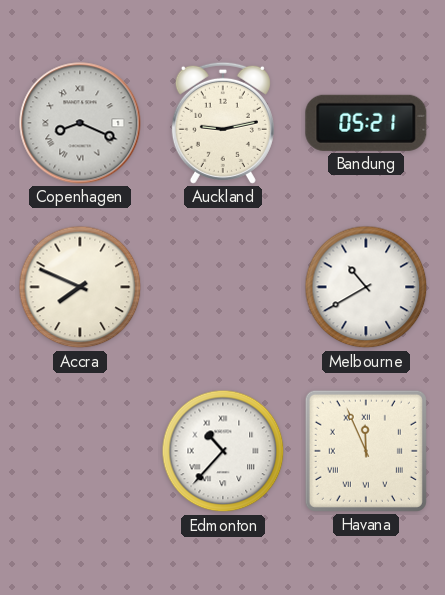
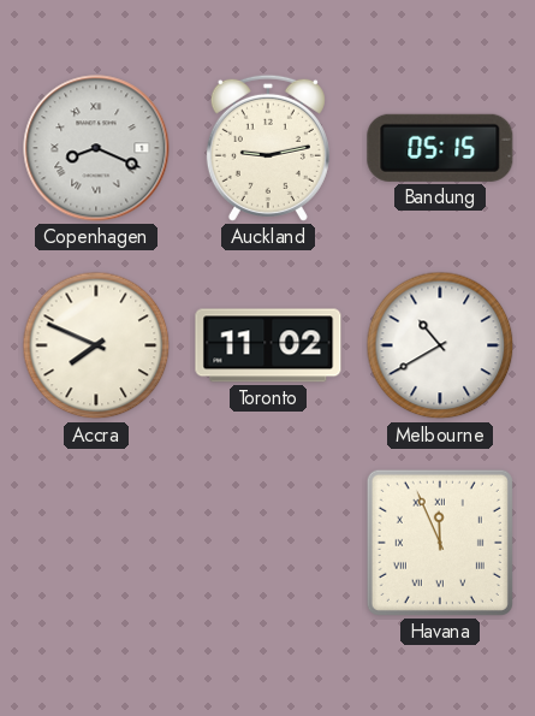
Bandung: 05:21 -> 05:15 (440, 148)
Toronto: none -> 11:02 (268, 345)
Edmonton: 10:37 -> none (223, 451)
